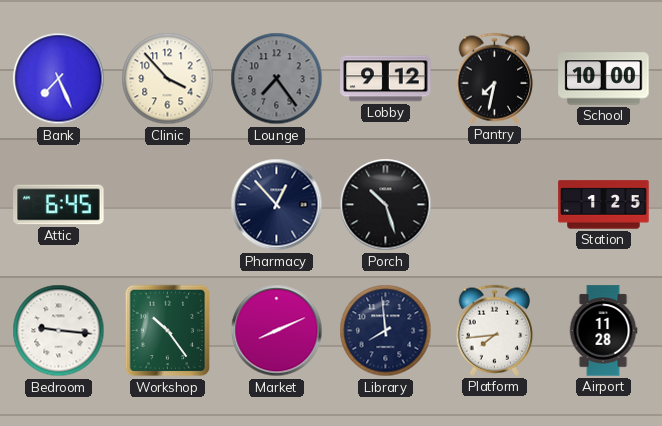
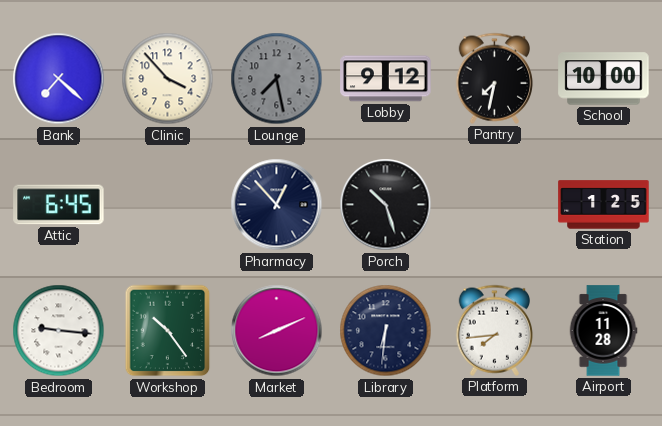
Bank: 7:26 -> 7:22 (59, 79)
Lounge: 7:24 -> 7:28 (277, 79)
Library: 7:59 -> 6:31 (386, 331)
